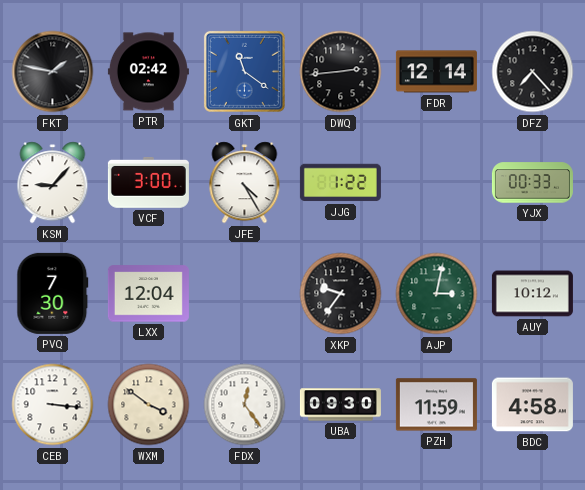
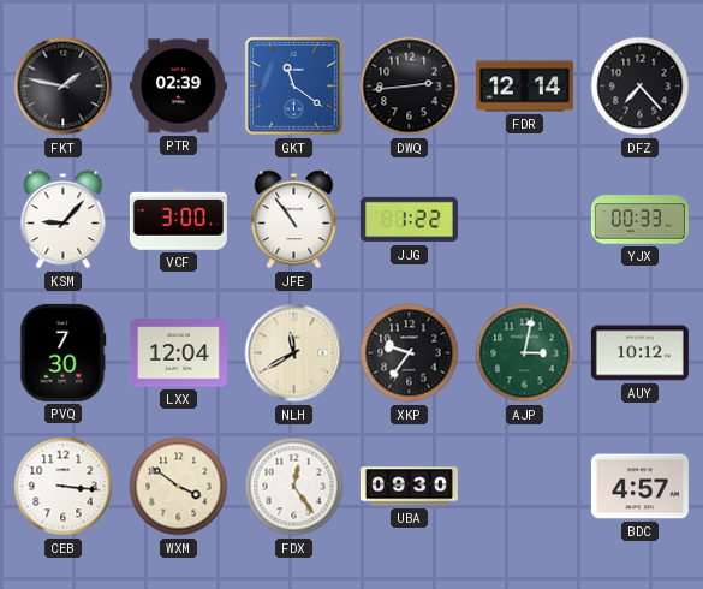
PTR: 02:42 -> 02:39 (178, 87)
JFE: 4:25 -> 10:54 (294, 220)
NLH: none -> 11:40 (294, 353)
PZH: 11:59 -> none (436, 405)
BDC: 4:58 -> 4:57 (639, 487)
